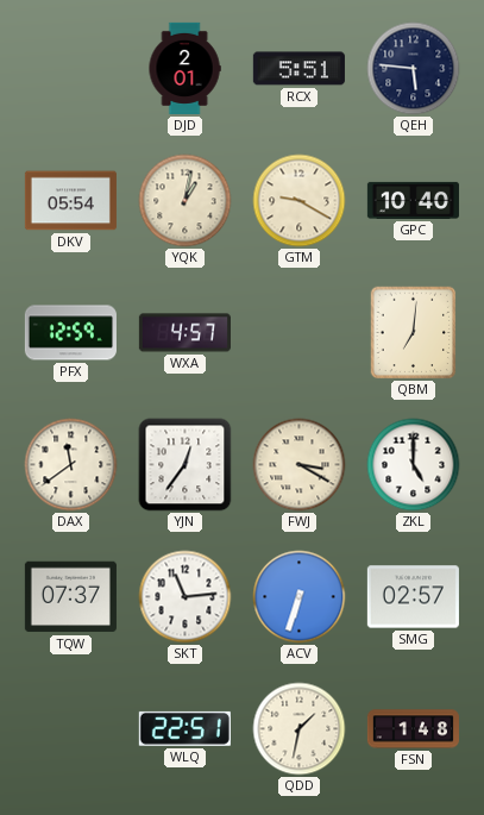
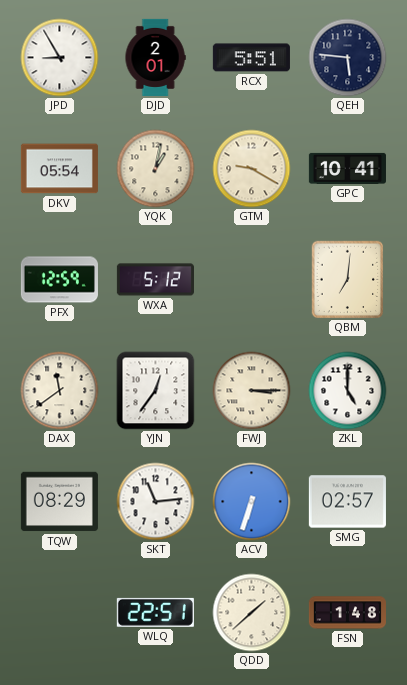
JPD: none -> 8:55 (60, 58)
GPC: 10:40 -> 10:41 (347, 168)
WXA: 4:57 -> 5:12 (155, 280)
FWJ: 3:20 -> 3:15 (252, 391)
TQW: 07:37 -> 08:29 (59, 502)
QDD: 1:32 -> 1:38 (252, 613)
